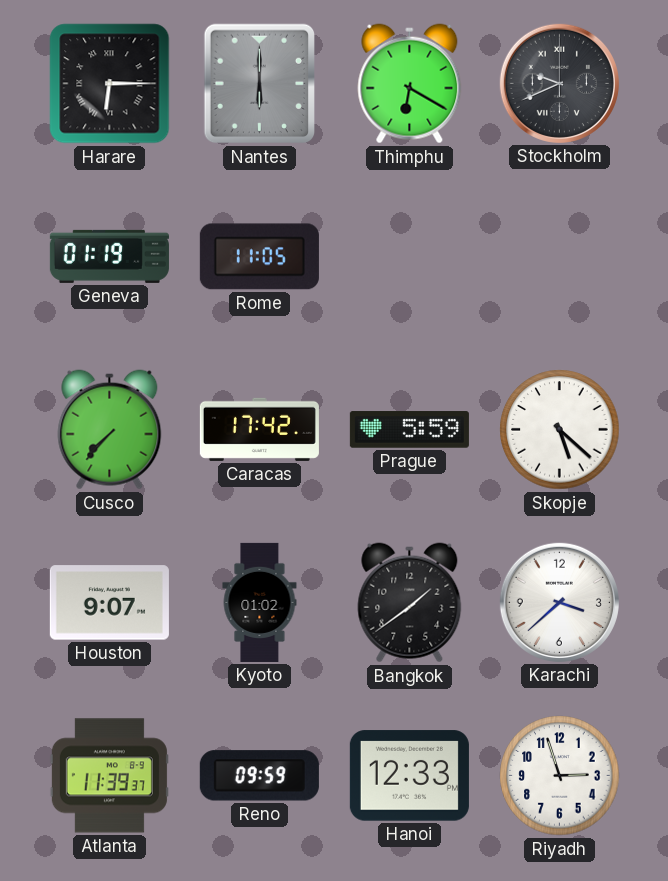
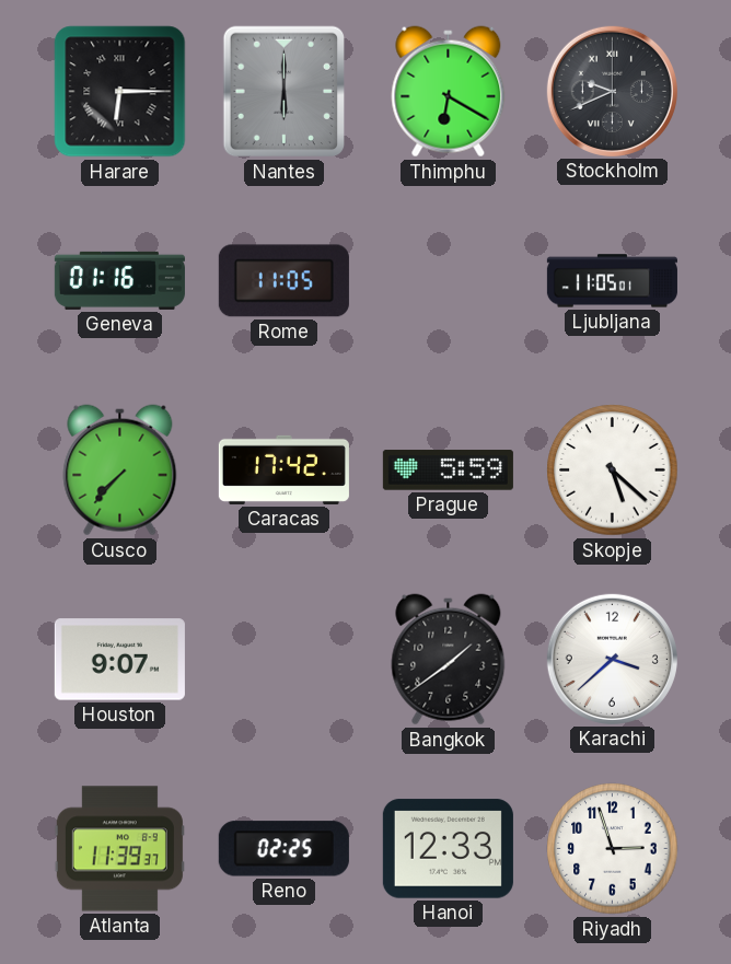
Geneva: 01:19 -> 01:16 (119, 280)
Ljubljana: none -> 11:05 (612, 281)
Kyoto: 01:02 -> none (260, 602)
Reno: 09:59 -> 02:25 (283, 849)
